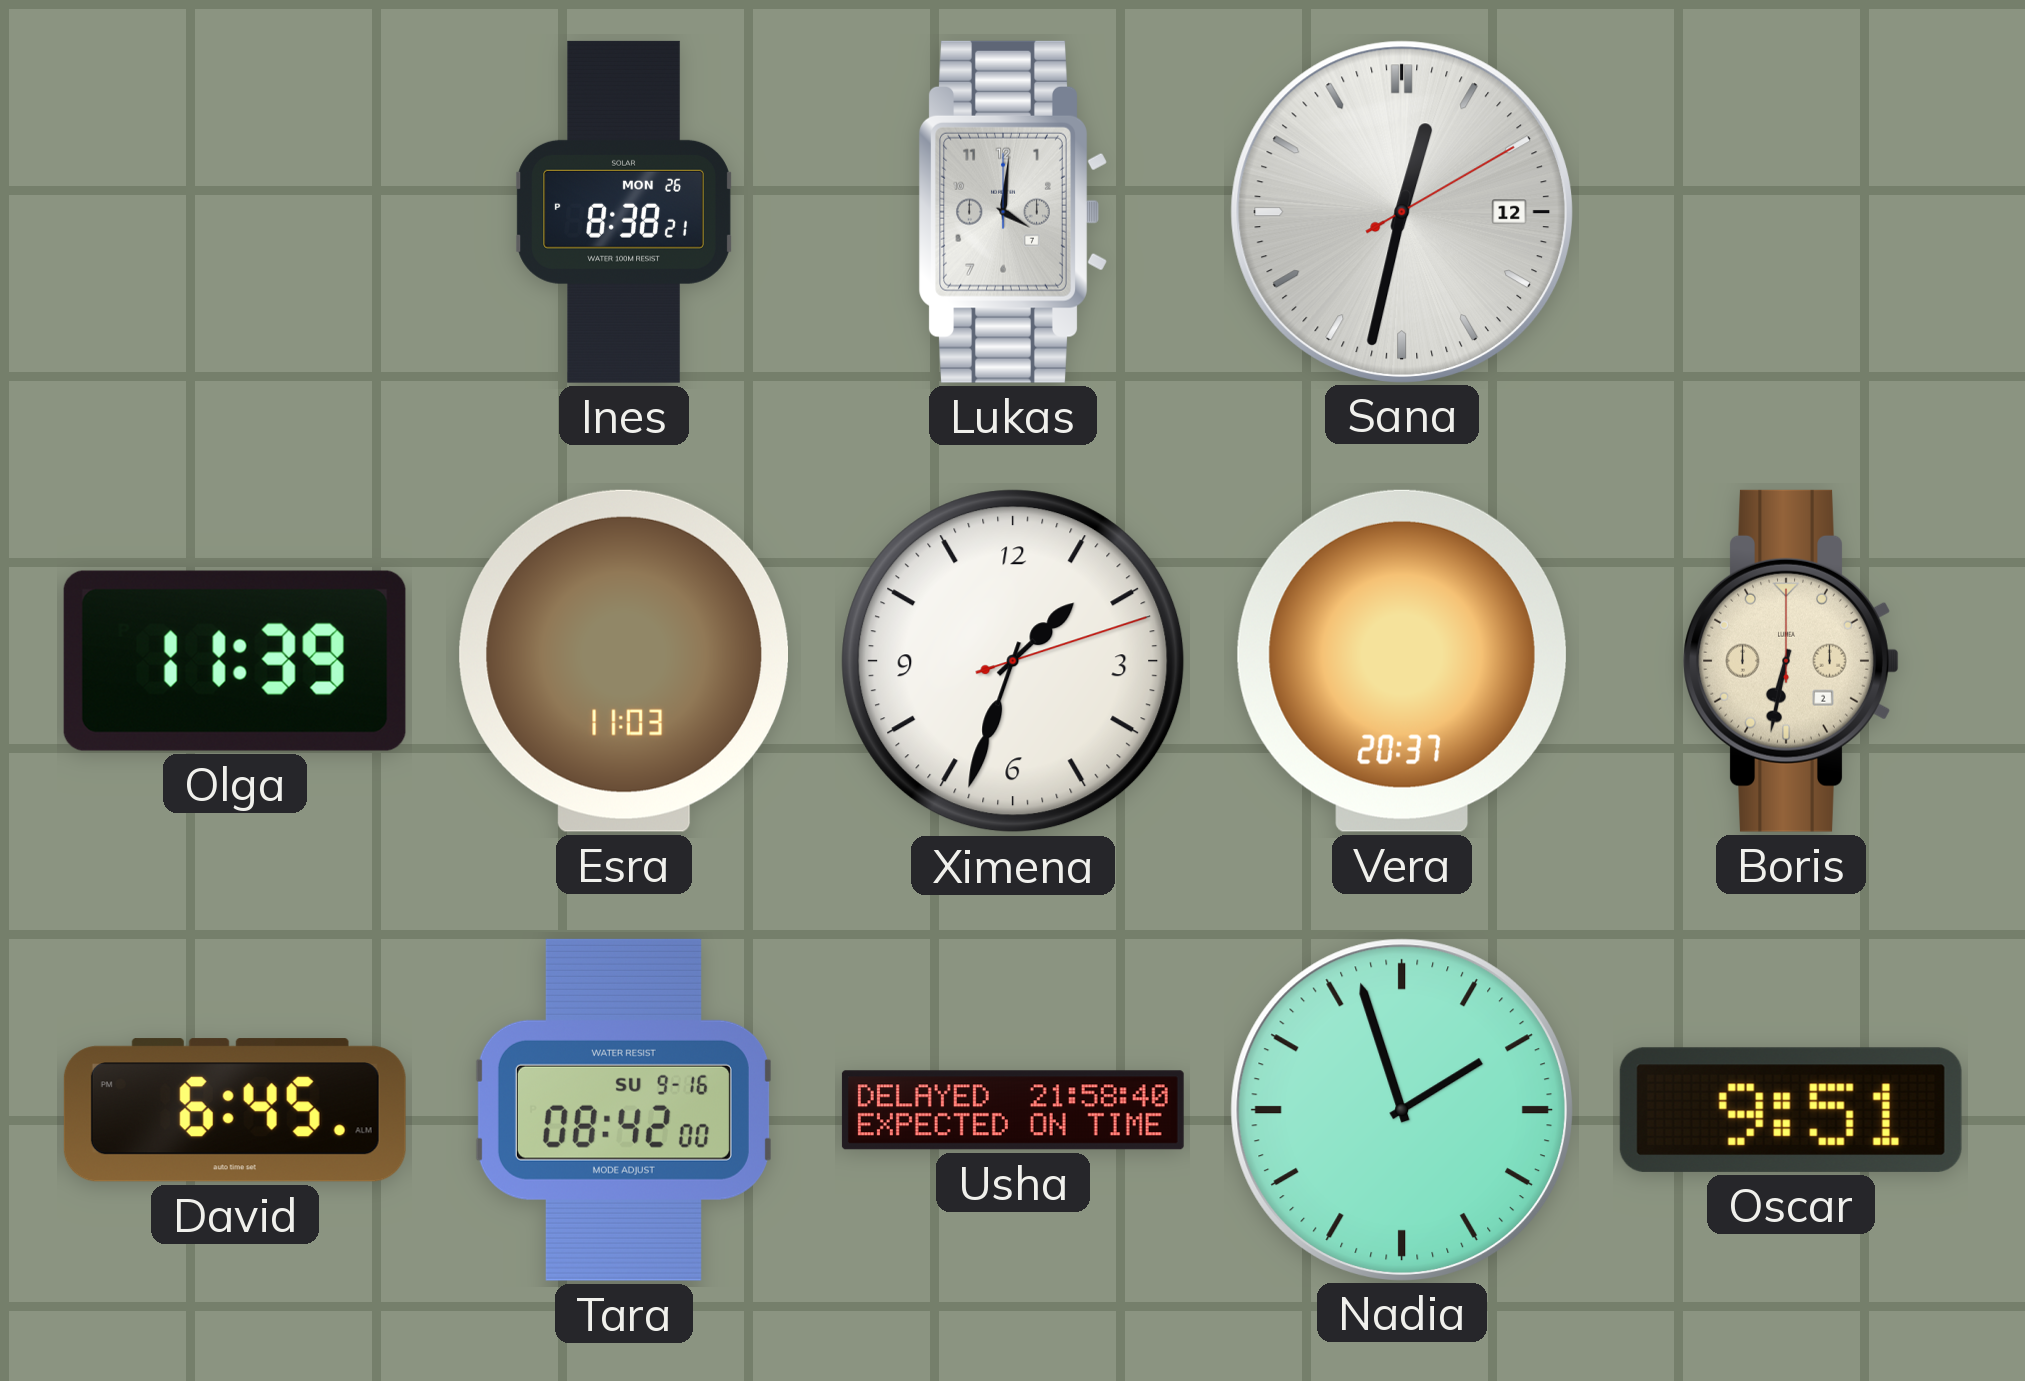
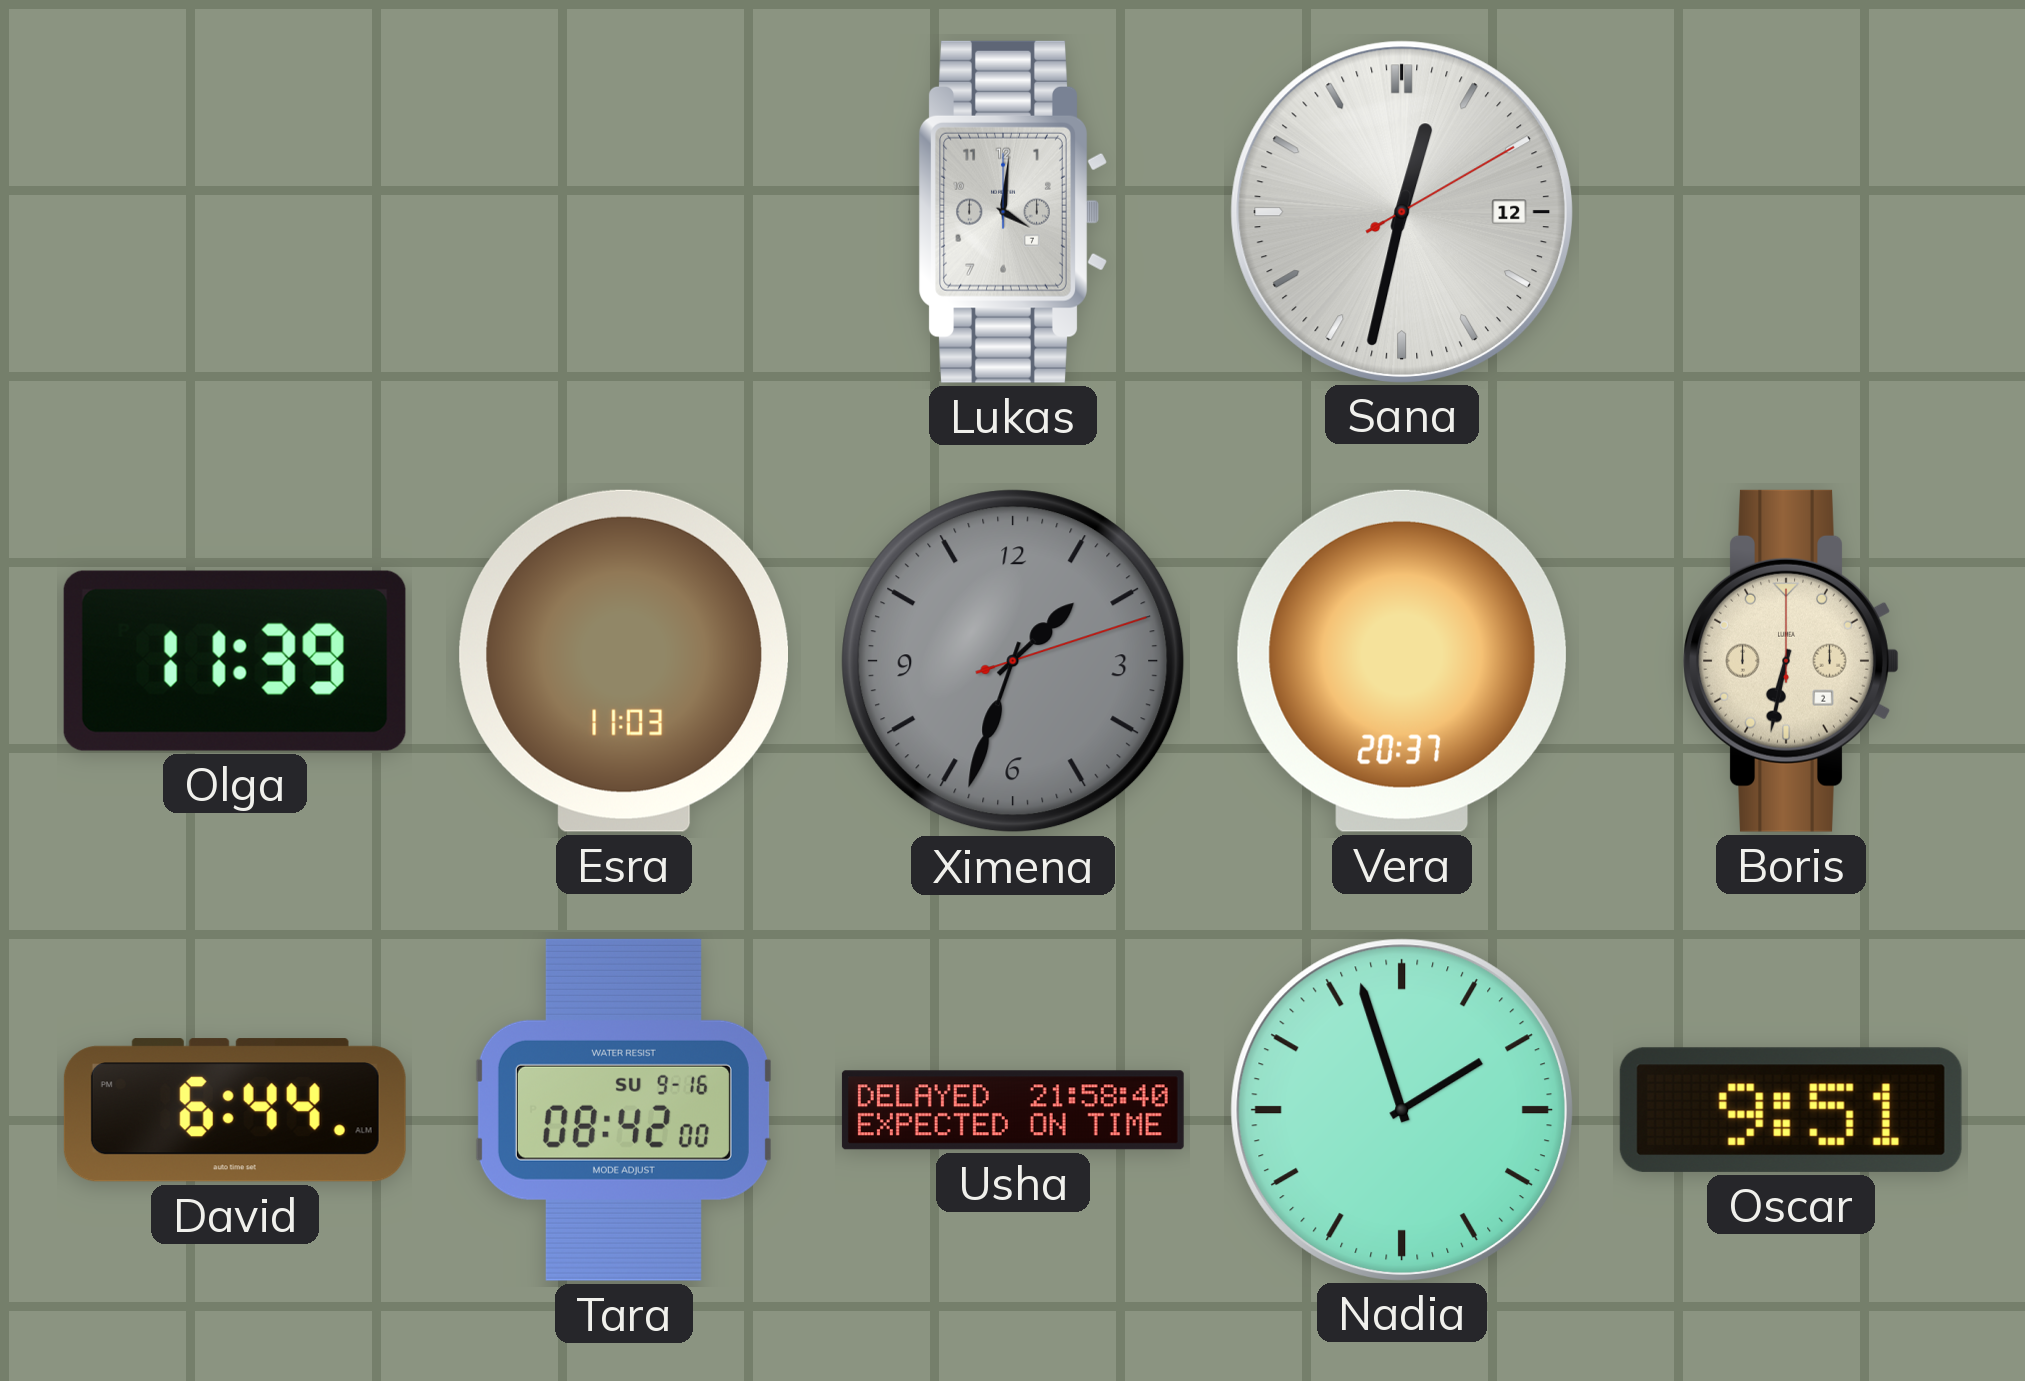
Ines: 8:38 -> none (624, 212)
Ximena dial: white -> grey (1013, 661)
David: 6:45 -> 6:44 (235, 1110)
